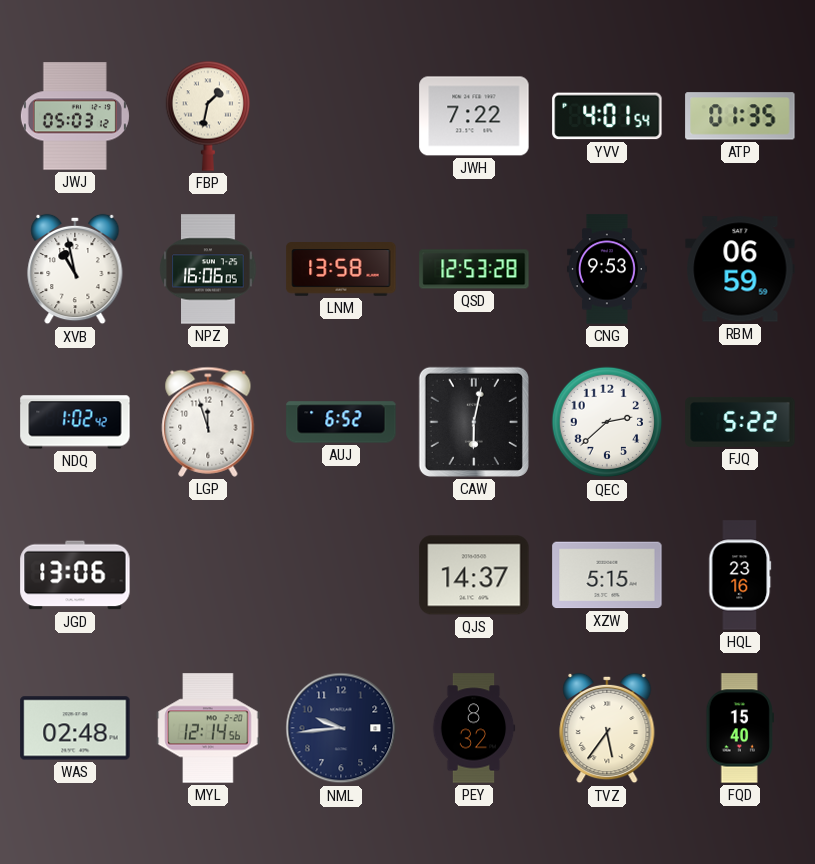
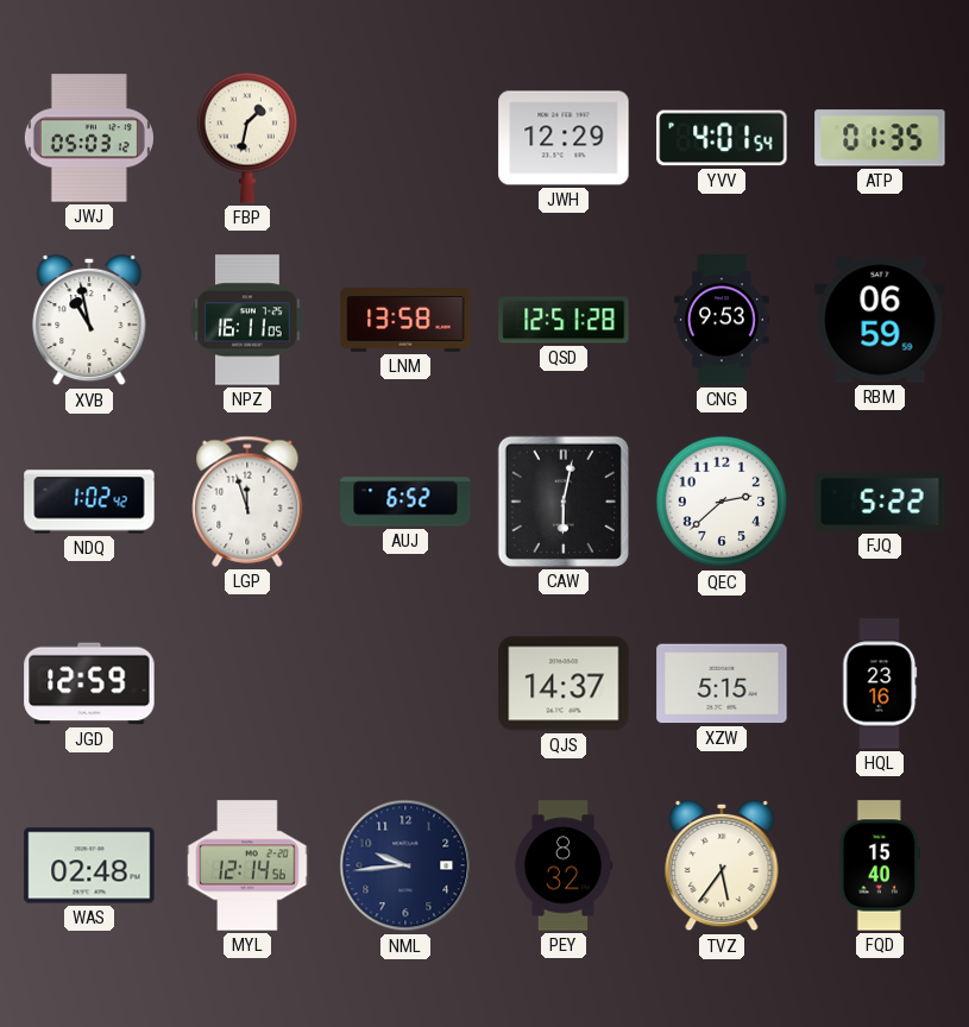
JWH: 7:22 -> 12:29 (564, 138)
NPZ: 16:06 -> 16:11 (247, 320)
QSD: 12:53 -> 12:51 (564, 320)
JGD: 13:06 -> 12:59 (89, 683)
